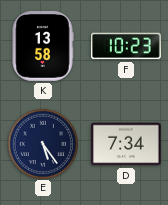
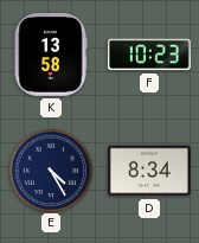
E: 5:24 -> 4:25 (50, 170)
D: 7:34 -> 8:34 (149, 171)
